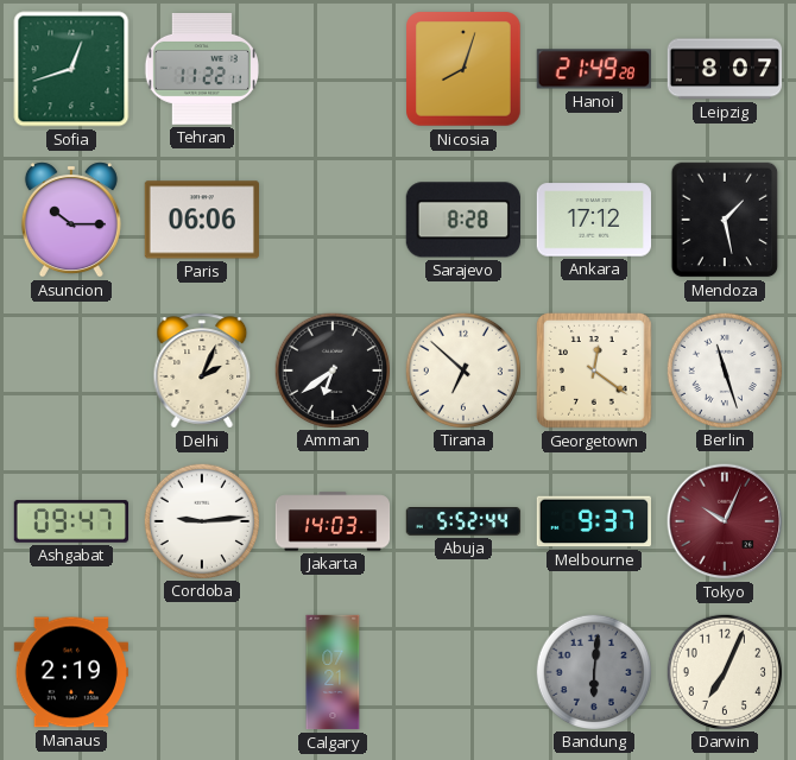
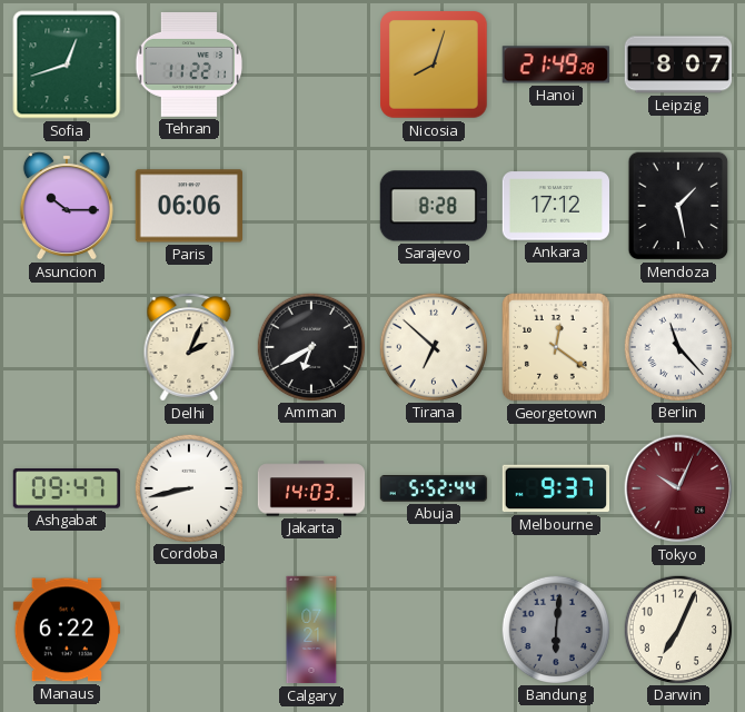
Amman: 6:39 -> 6:40 (310, 346)
Berlin: 11:27 -> 11:23 (677, 346)
Cordoba: 9:14 -> 8:43 (188, 487)
Manaus: 2:19 -> 6:22 (66, 630)
